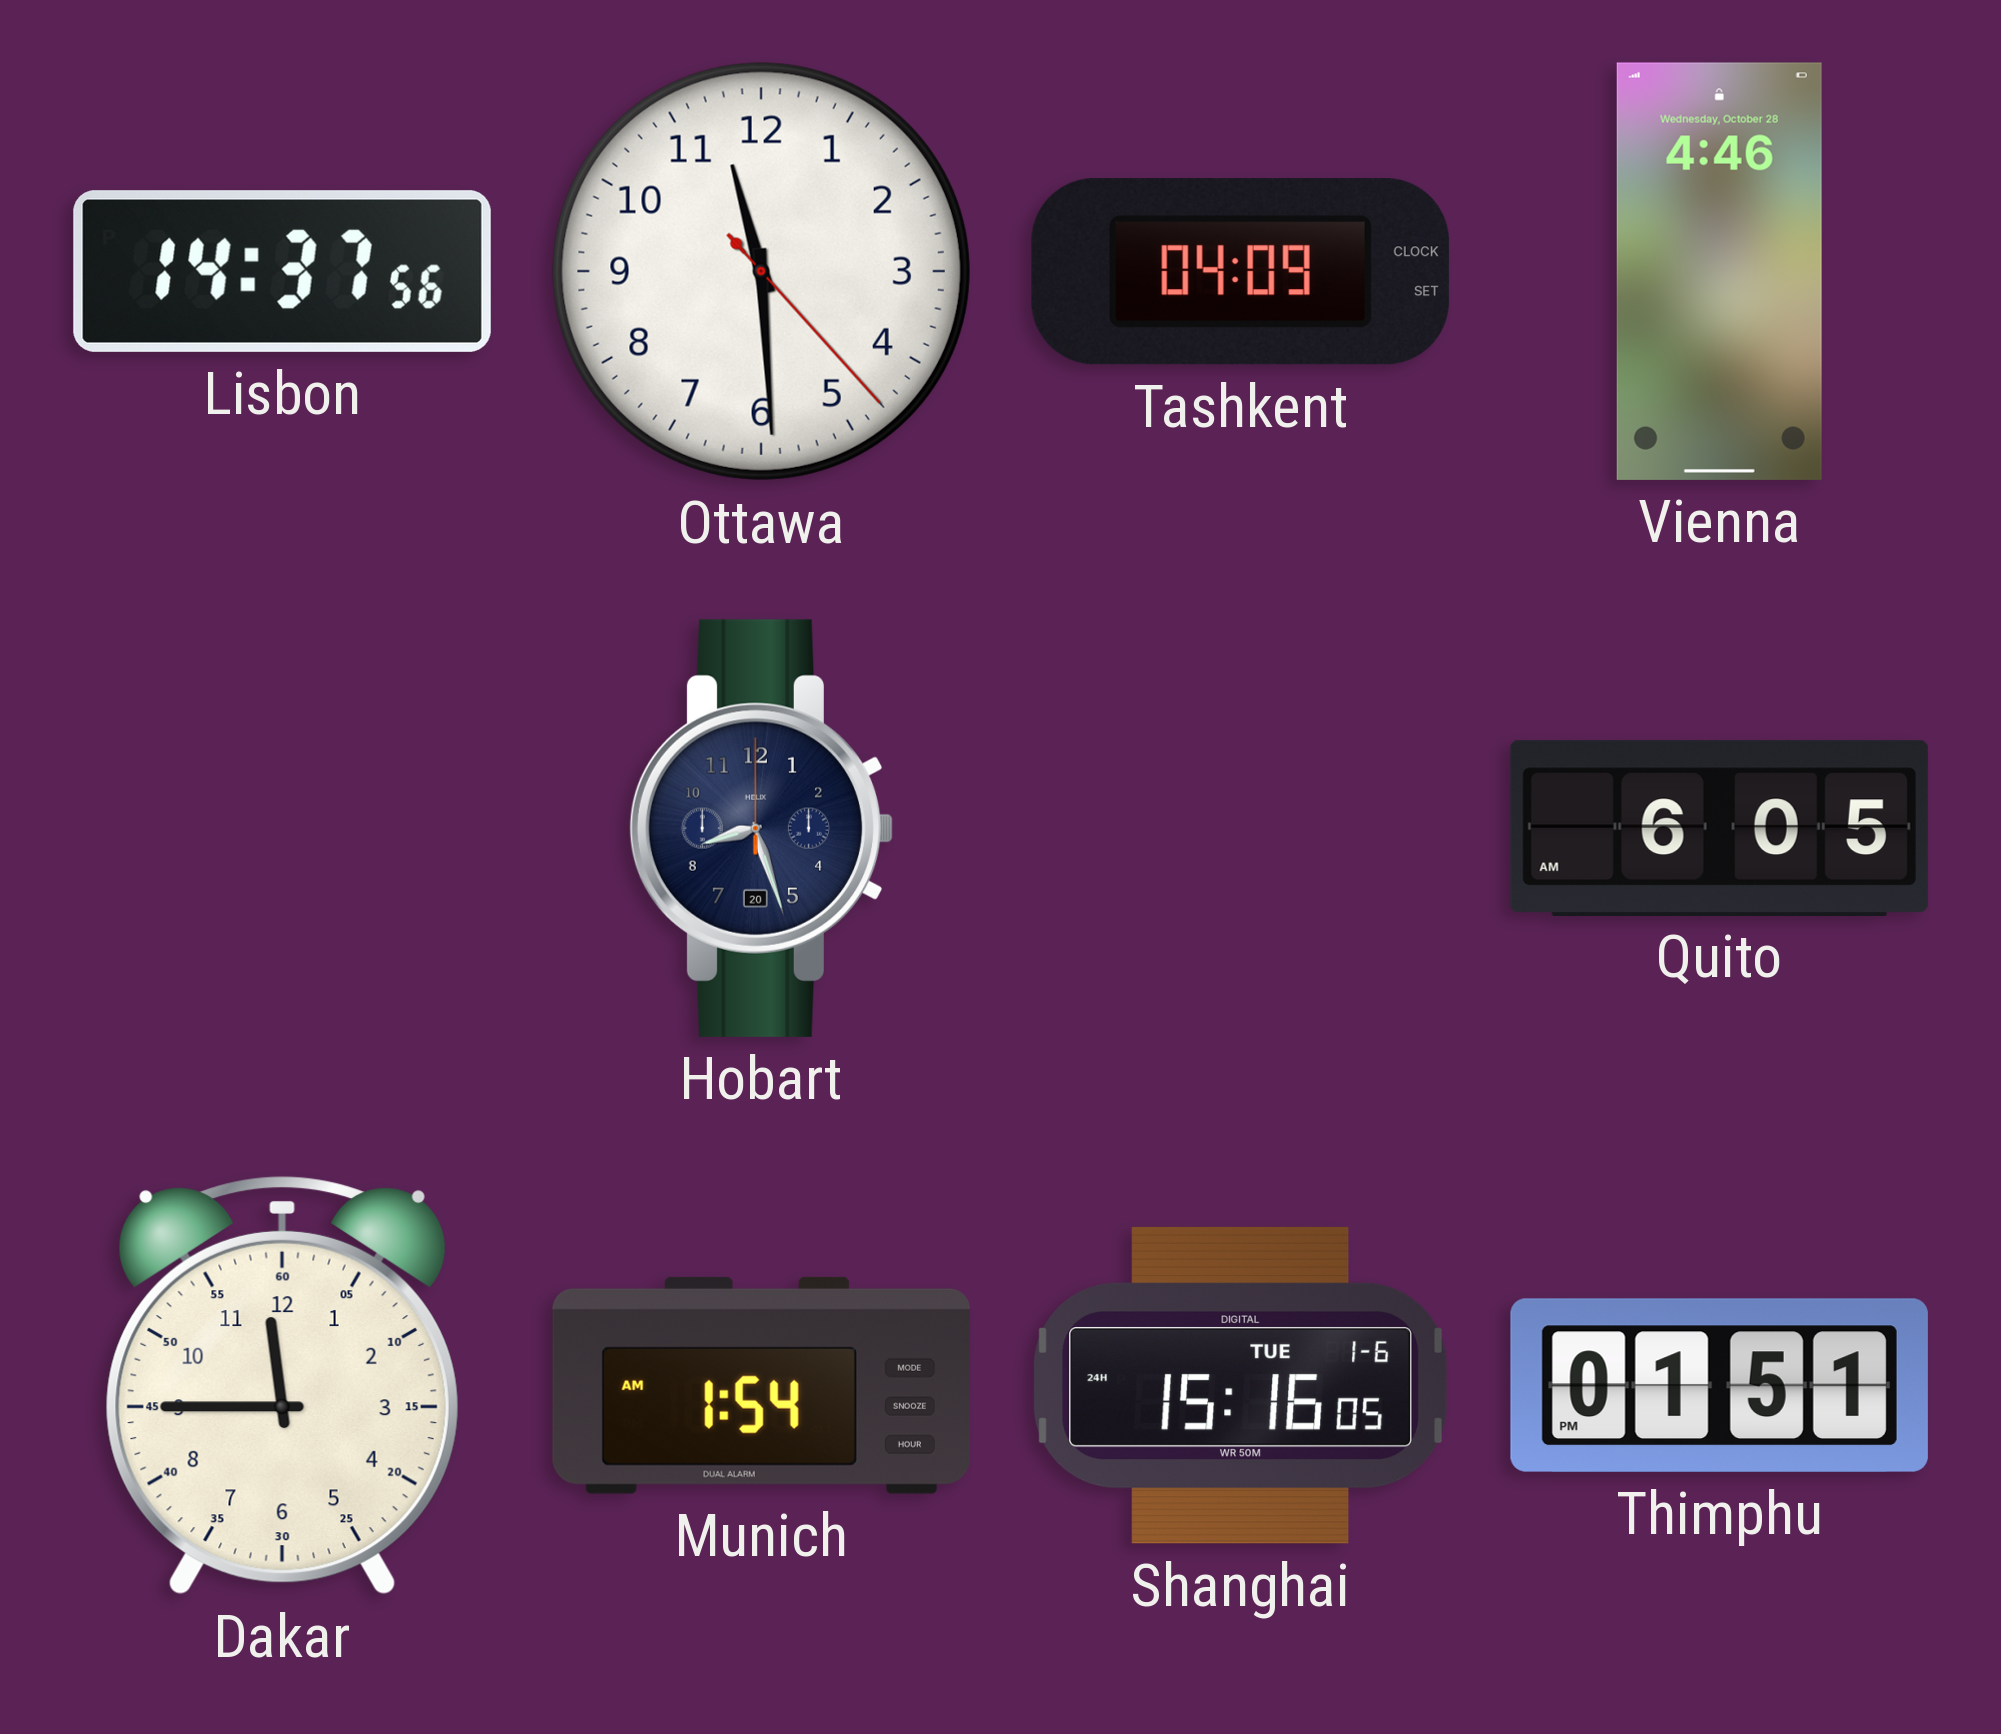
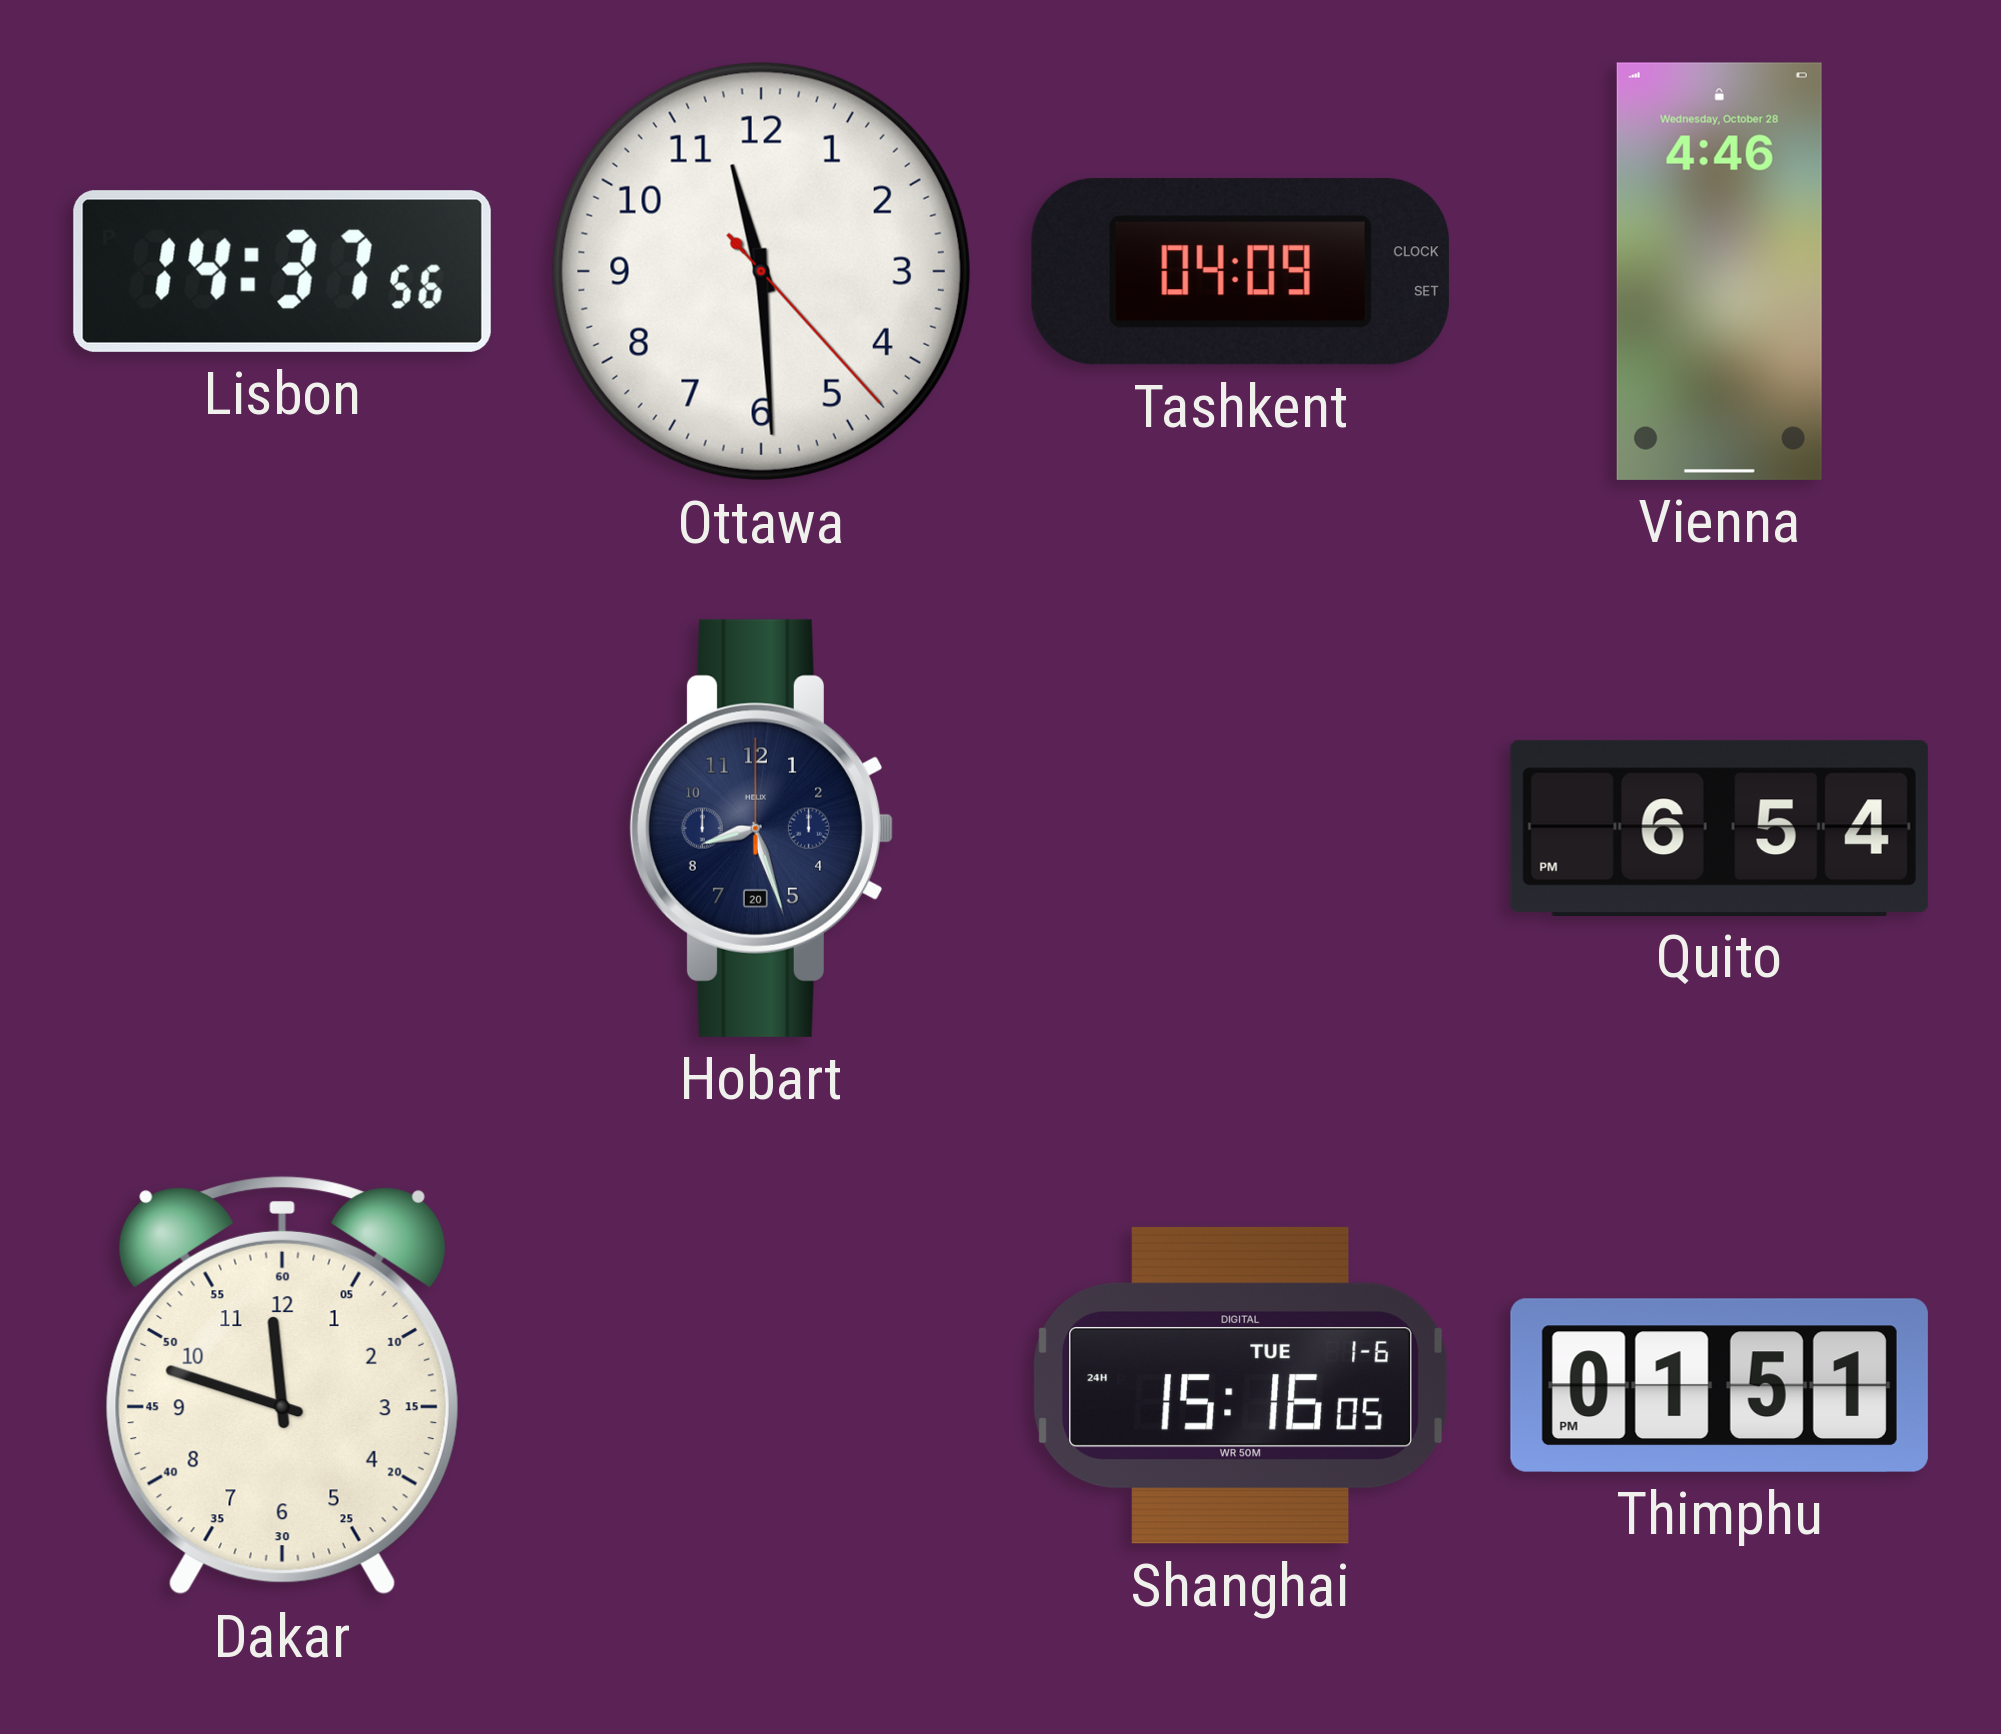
Quito: 6:05 -> 6:54 (1719, 828)
Dakar: 11:45 -> 11:48 (282, 1385)
Munich: 1:54 -> none (761, 1385)
